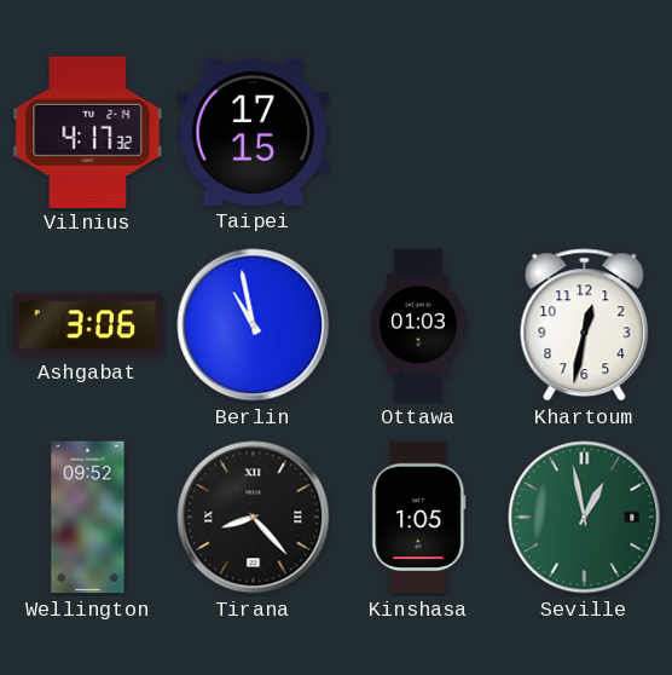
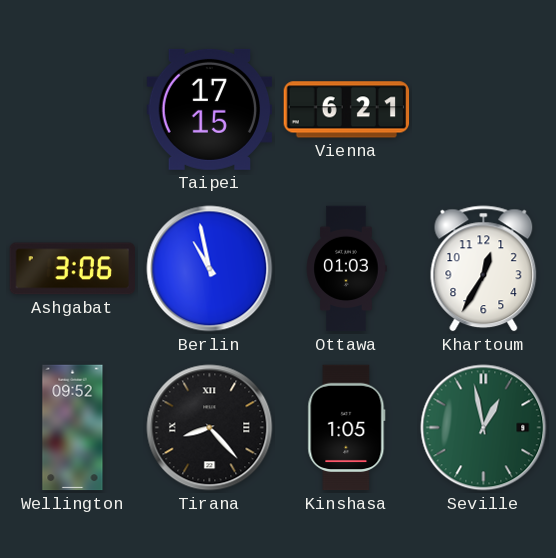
Vilnius: 4:17 -> none (88, 132)
Vienna: none -> 6:21 (347, 110)
Khartoum: 12:32 -> 12:35 (484, 269)
